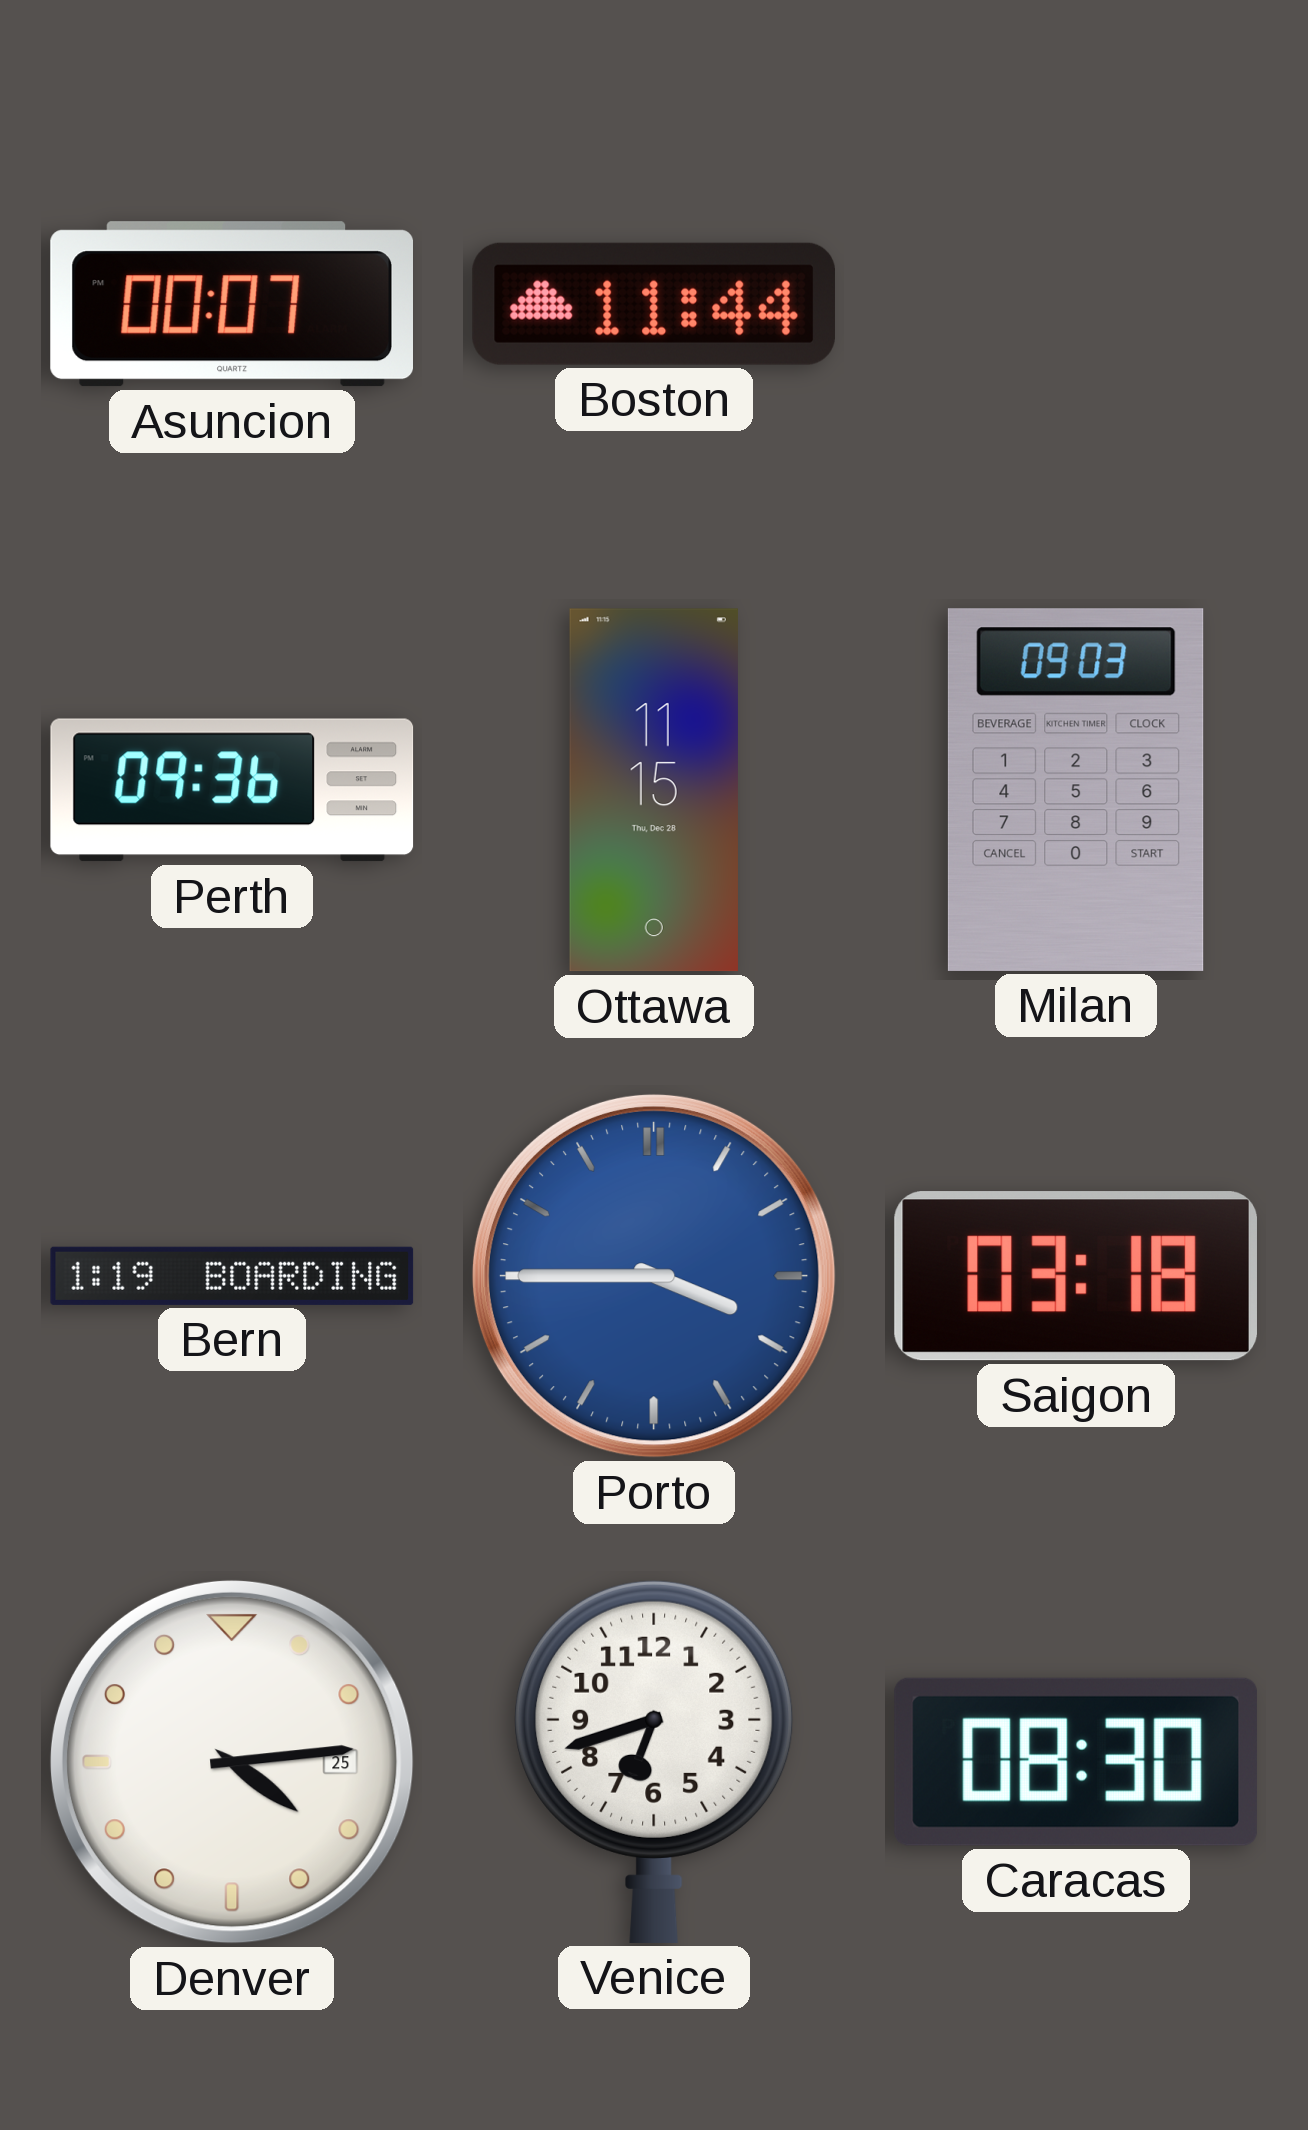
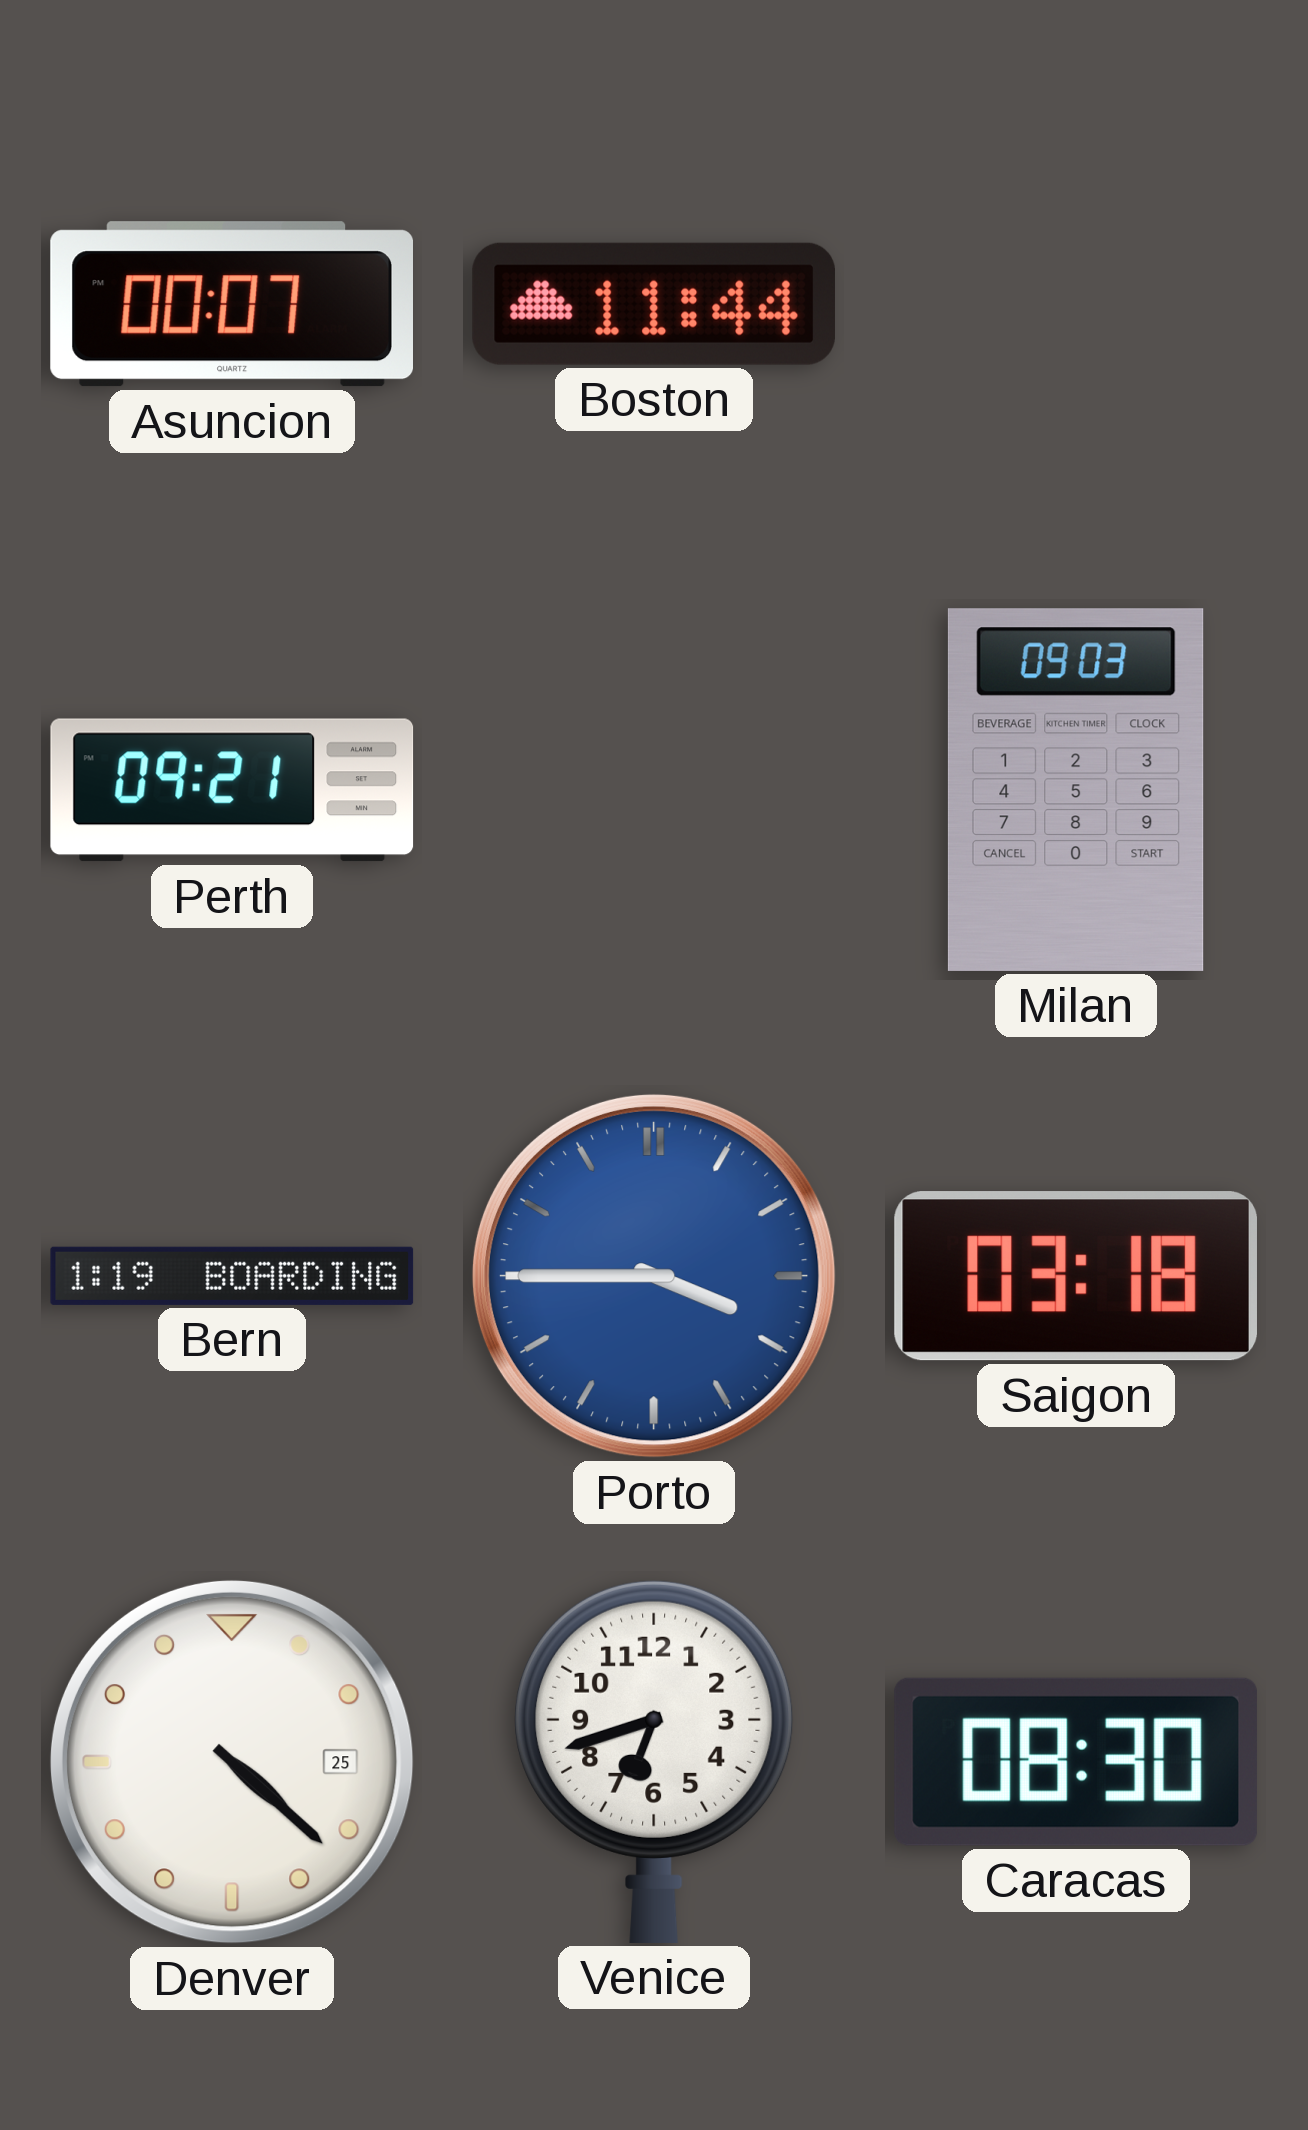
Perth: 09:36 -> 09:21 (232, 790)
Ottawa: 11:15 -> none (654, 790)
Denver: 4:14 -> 4:22 (232, 1762)
